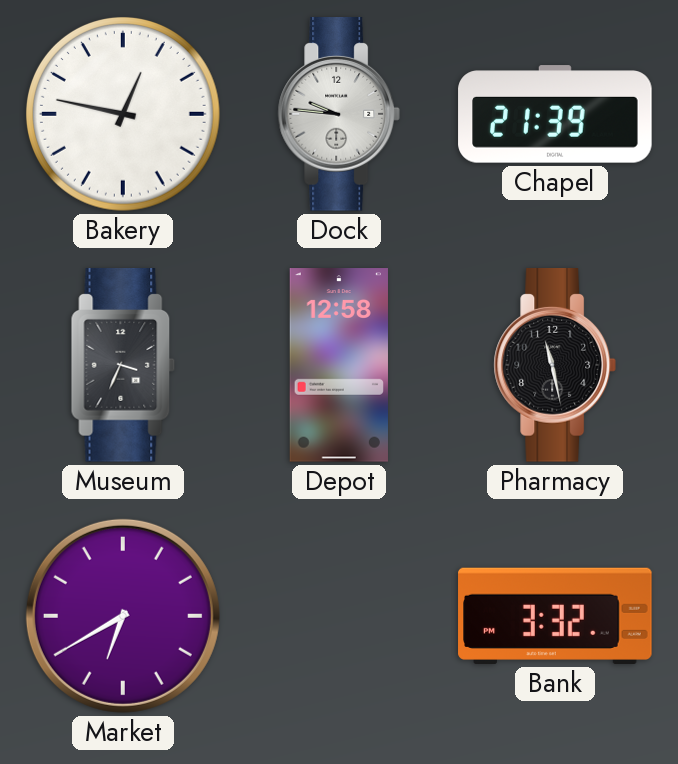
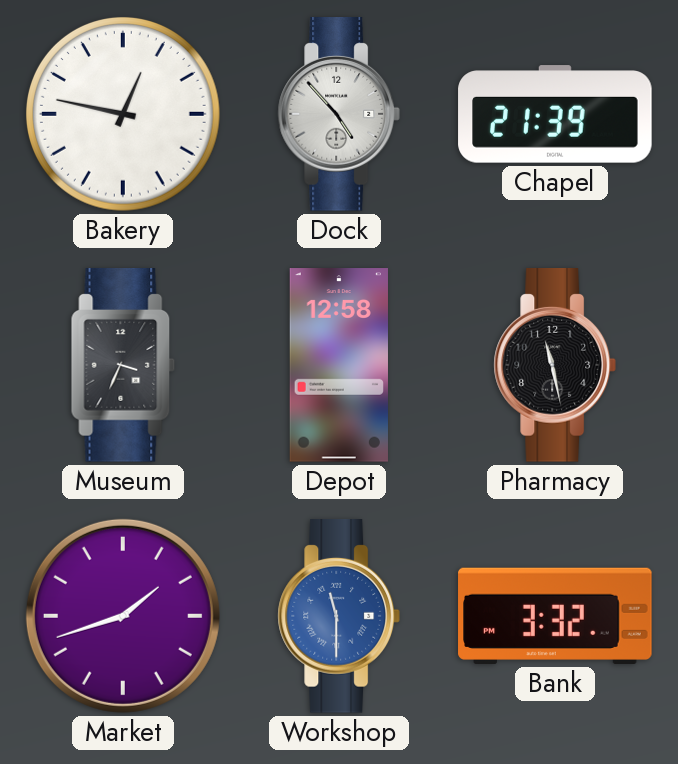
Dock: 9:46 -> 4:53 (339, 114)
Market: 6:40 -> 1:42 (123, 616)
Workshop: none -> 11:30 (339, 616)
